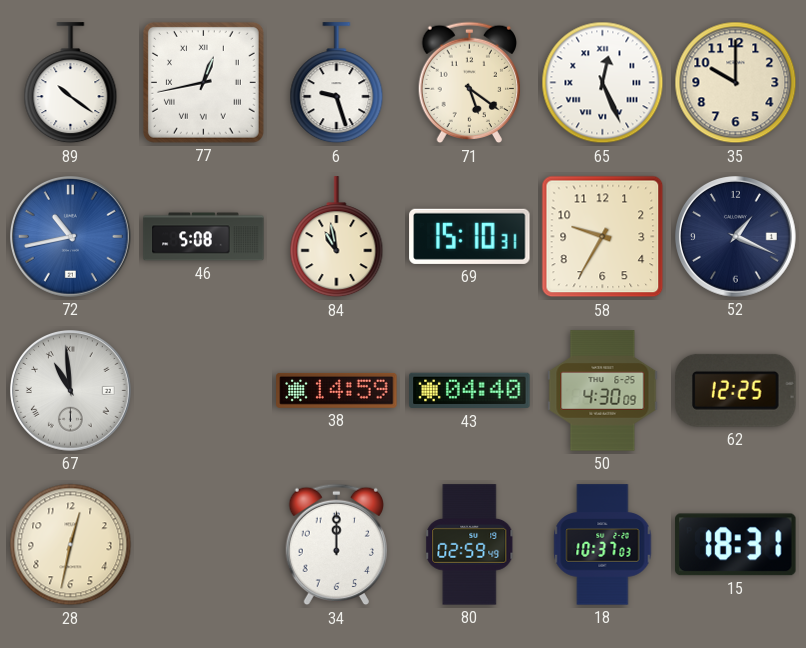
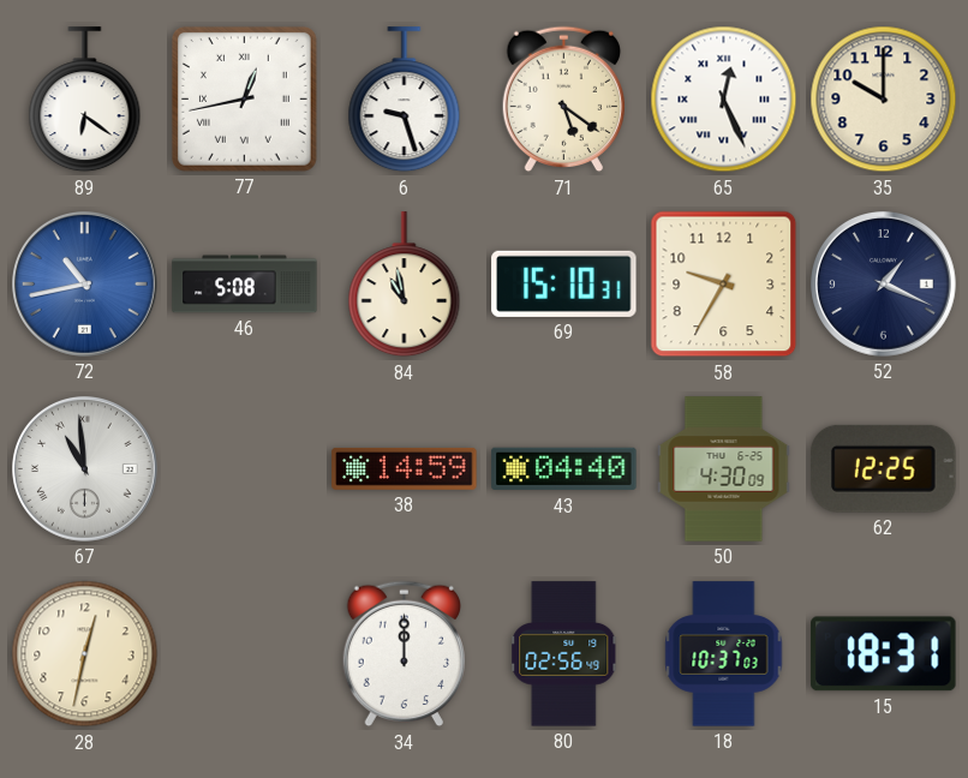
89: 10:21 -> 6:21 (85, 100)
80: 02:59 -> 02:56 (564, 654)
